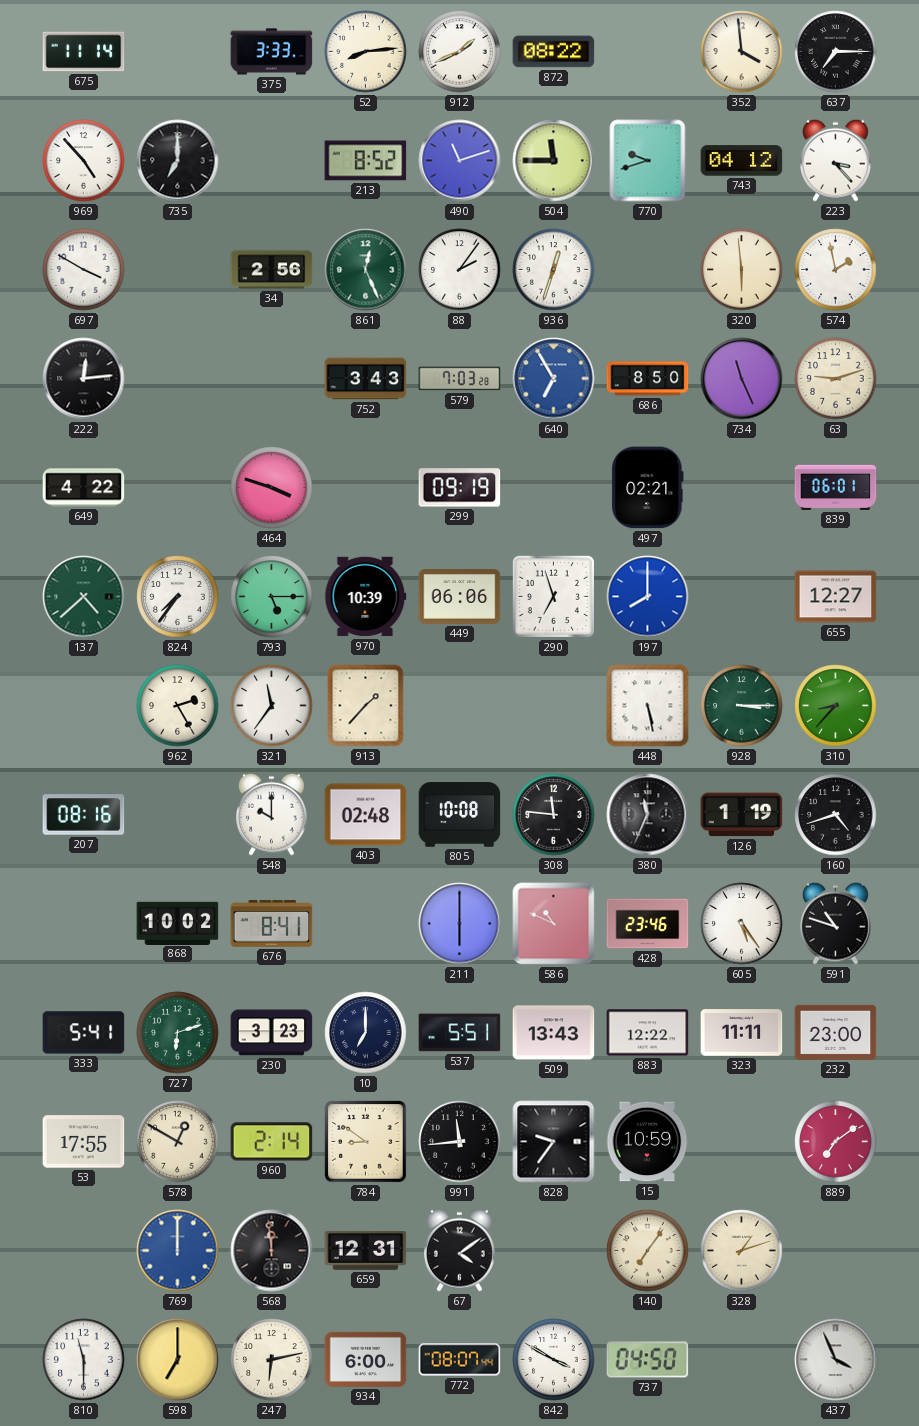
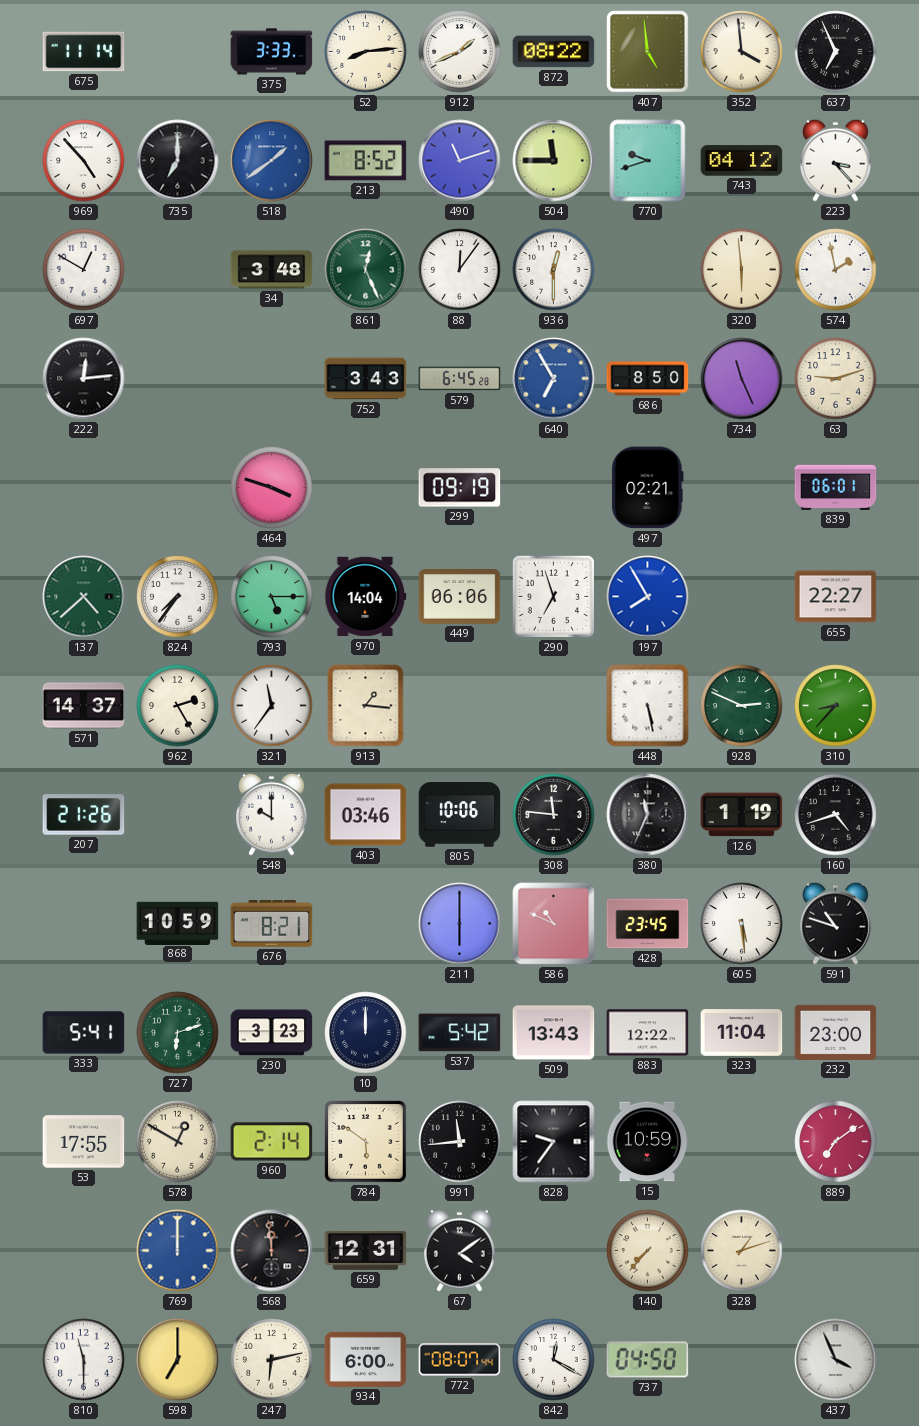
407: none -> 4:59 (648, 52)
637: 7:15 -> 6:56 (836, 52)
518: none -> 1:39 (272, 161)
697: 3:50 -> 12:50 (84, 270)
34: 2:56 -> 3:48 (272, 270)
88: 2:06 -> 12:06 (460, 270)
936: 12:33 -> 12:30 (554, 270)
579: 7:03 -> 6:45 (460, 379)
649: 4:22 -> none (84, 488)
970: 10:39 -> 14:04 (366, 597)
197: 8:00 -> 7:55 (648, 597)
655: 12:27 -> 22:27 (836, 597)
571: none -> 14:37 (84, 706)
913: 1:37 -> 1:16 (366, 706)
928: 3:15 -> 2:49 (742, 706)
207: 08:16 -> 21:26 (84, 815)
403: 02:48 -> 03:46 (366, 815)
805: 10:08 -> 10:06 (460, 815)
868: 10:02 -> 10:59 (178, 923)
676: 8:41 -> 8:21 (272, 924)
428: 23:46 -> 23:45 (648, 924)
605: 5:24 -> 5:29 (742, 924)
10: 7:00 -> 12:00 (366, 1033)
537: 5:51 -> 5:42 (460, 1033)
323: 11:11 -> 11:04 (742, 1033)
784: 8:51 -> 5:51 (366, 1142)
140: 7:06 -> 7:37 (648, 1251)
842: 3:50 -> 12:20 (554, 1360)
